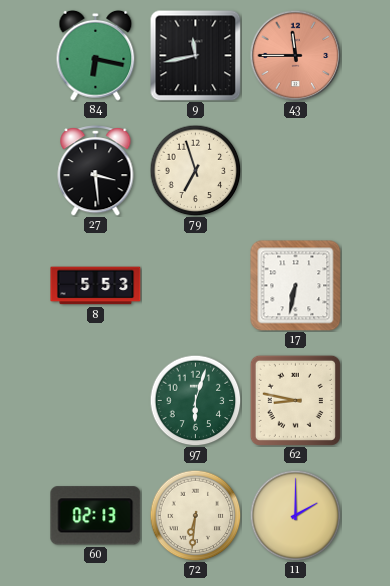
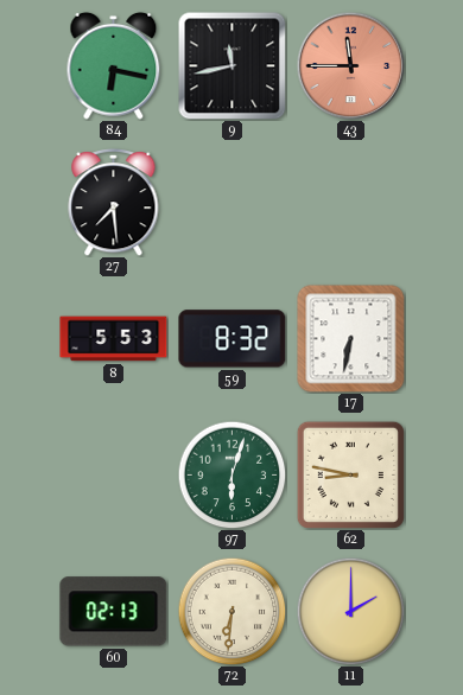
27: 3:29 -> 7:29 (114, 203)
79: 6:57 -> none (195, 170)
59: none -> 8:32 (233, 339)
